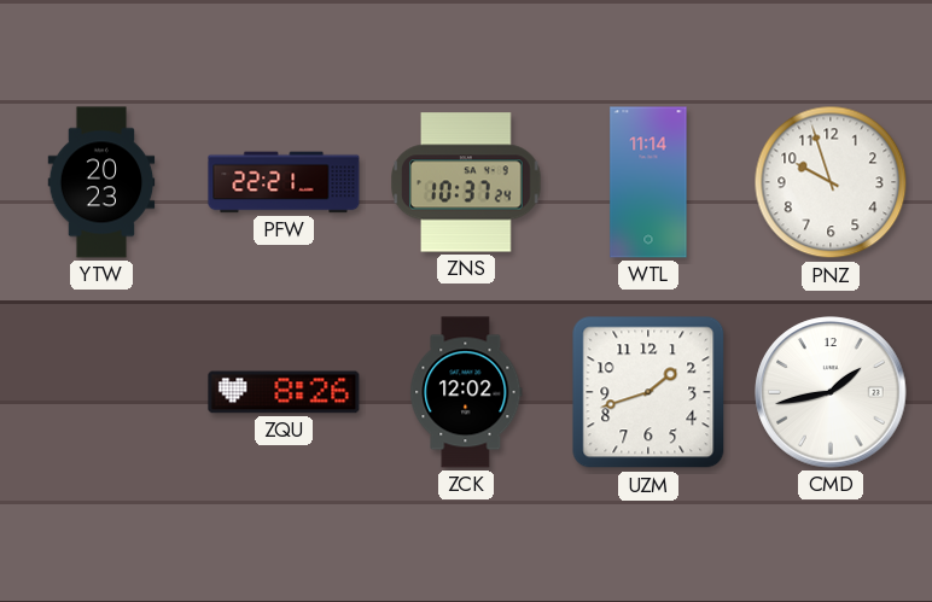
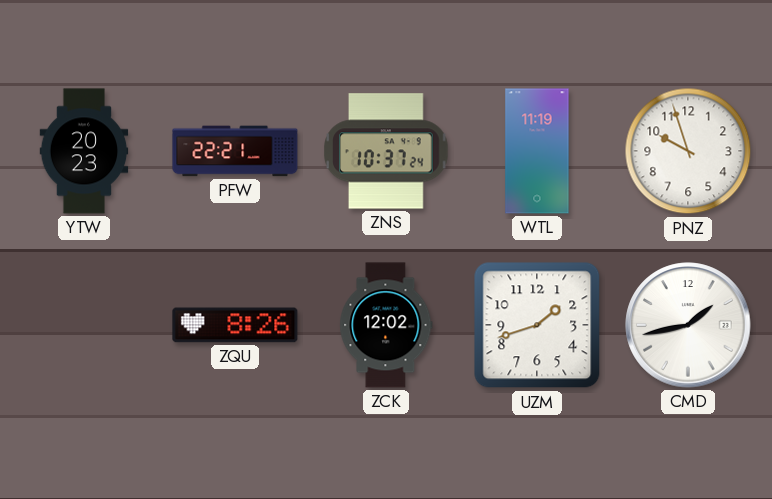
WTL: 11:14 -> 11:19 (537, 151)
